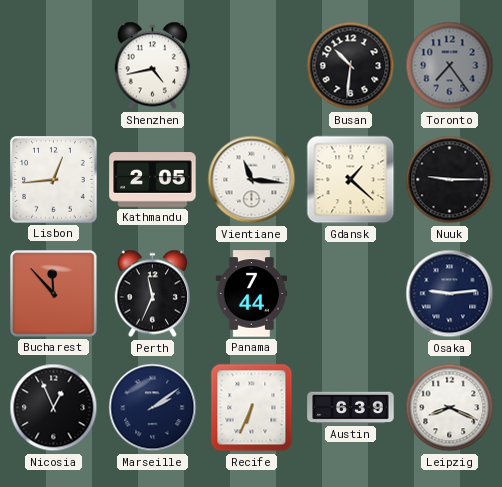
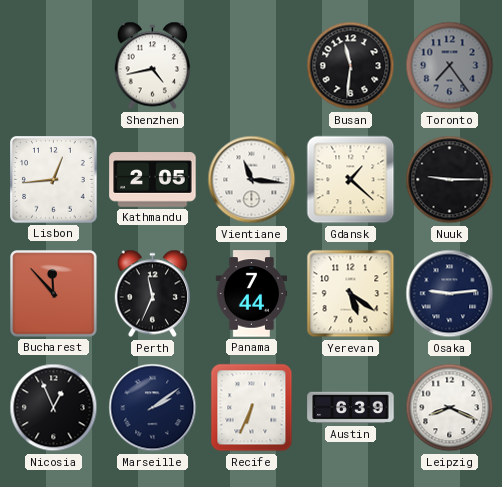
Busan: 10:31 -> 11:31 (351, 66)
Yerevan: none -> 5:21 (351, 294)
